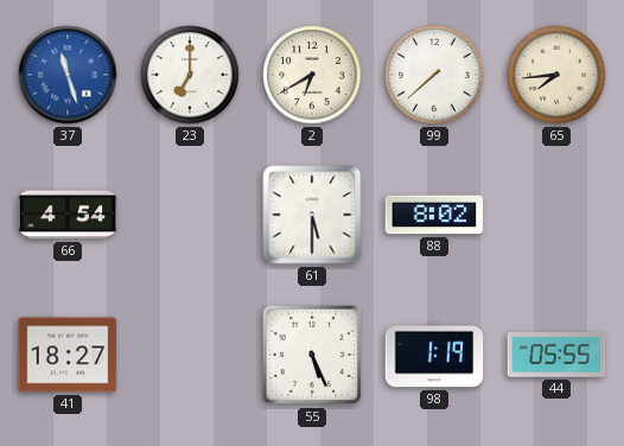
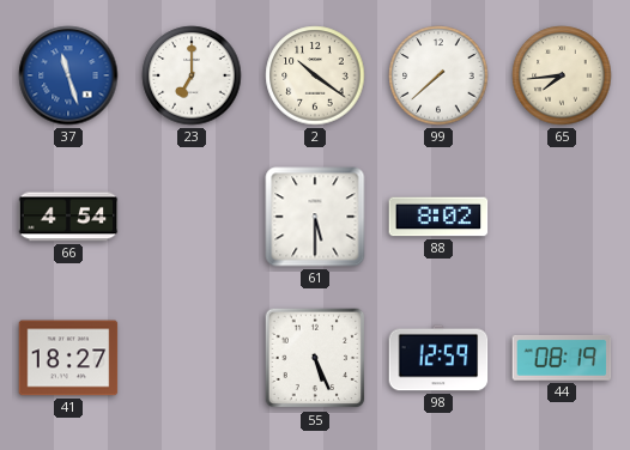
2: 6:40 -> 10:21 (315, 75)
98: 1:19 -> 12:59 (438, 358)
44: 05:55 -> 08:19 (562, 358)
